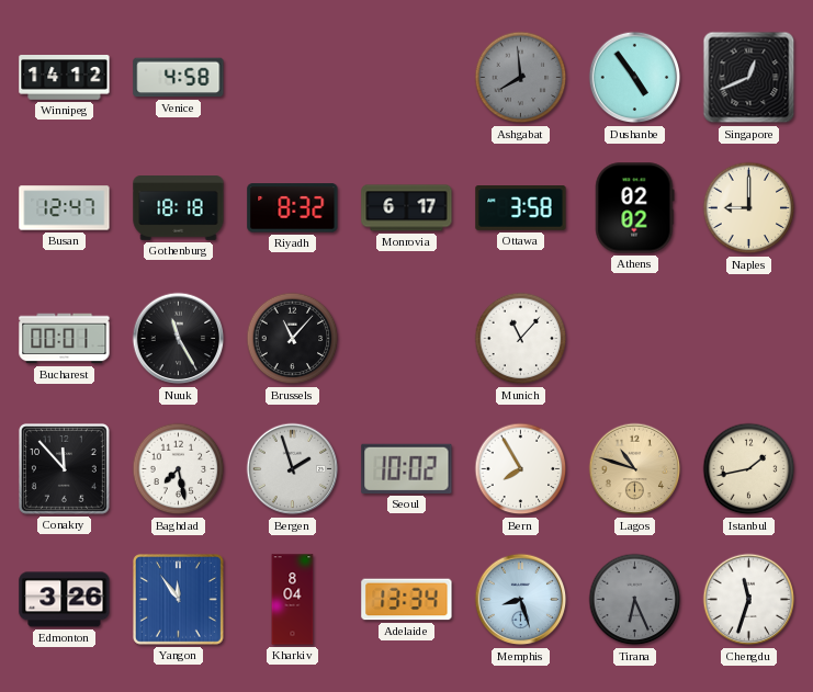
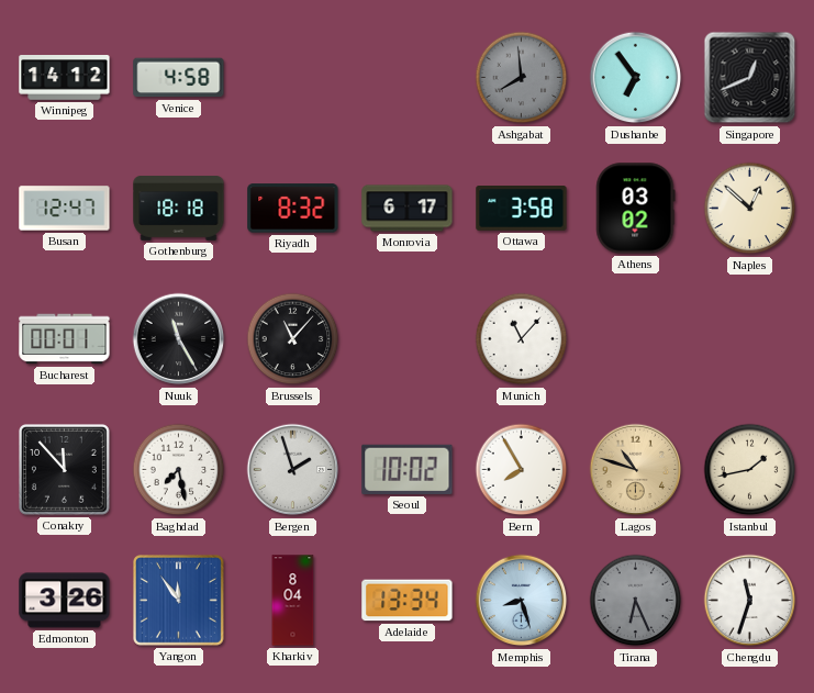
Dushanbe: 4:54 -> 6:54 (636, 78)
Athens: 02:02 -> 03:02 (636, 209)
Naples: 9:00 -> 12:52 (750, 209)
